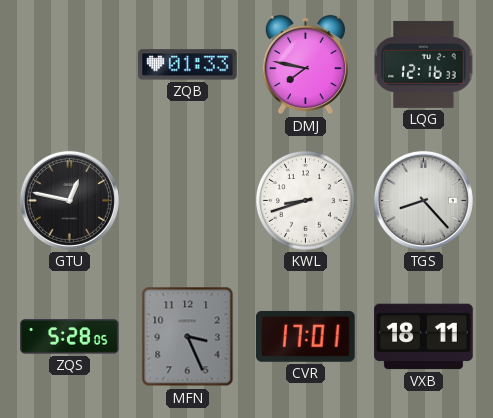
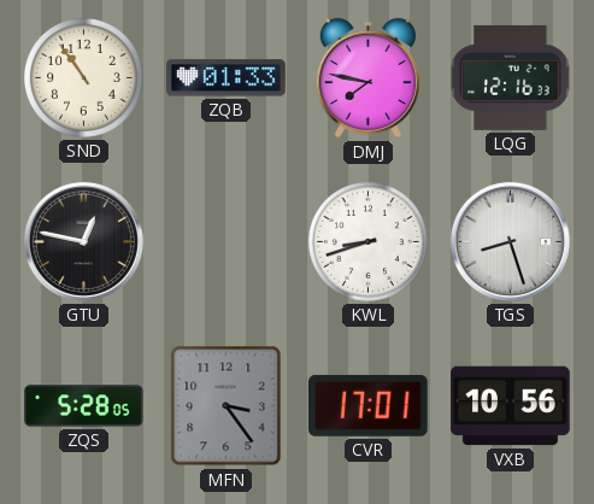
SND: none -> 10:54 (83, 77)
TGS: 8:23 -> 8:27 (510, 241)
MFN: 3:26 -> 3:24 (227, 406)
VXB: 18:11 -> 10:56 (511, 406)
